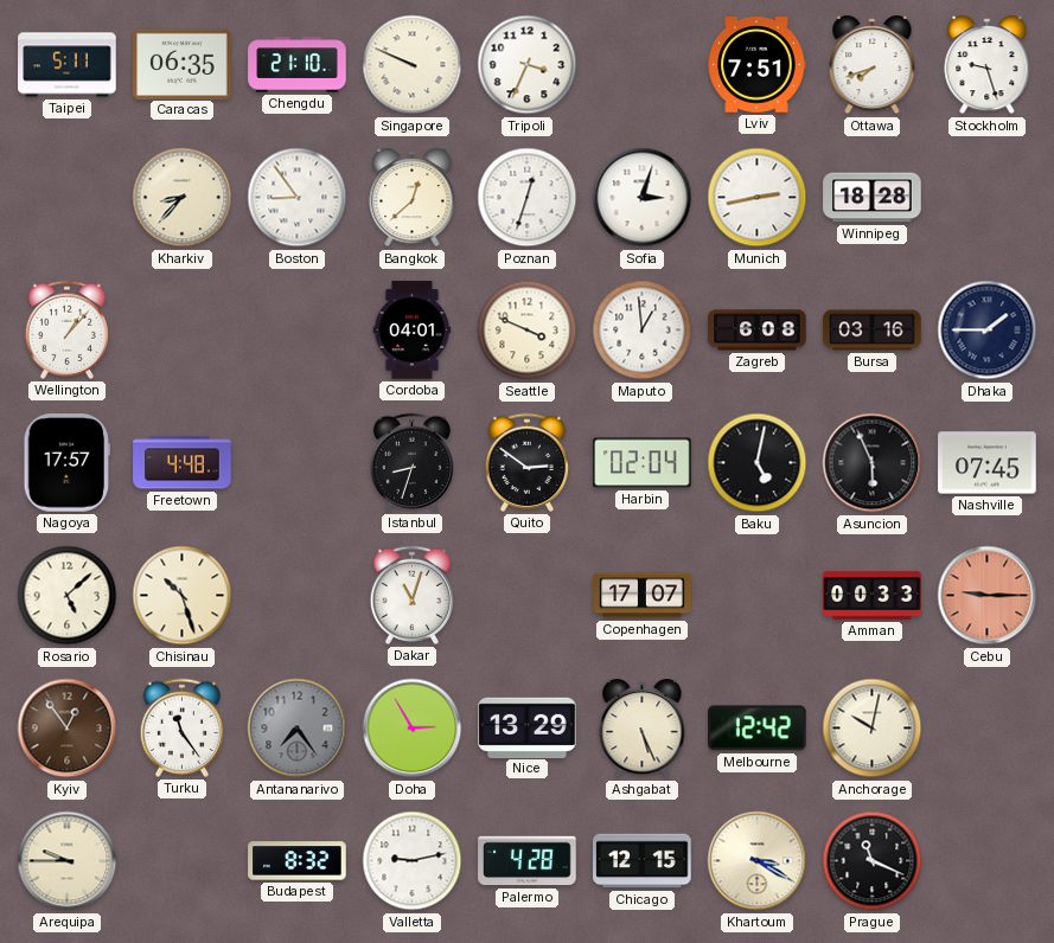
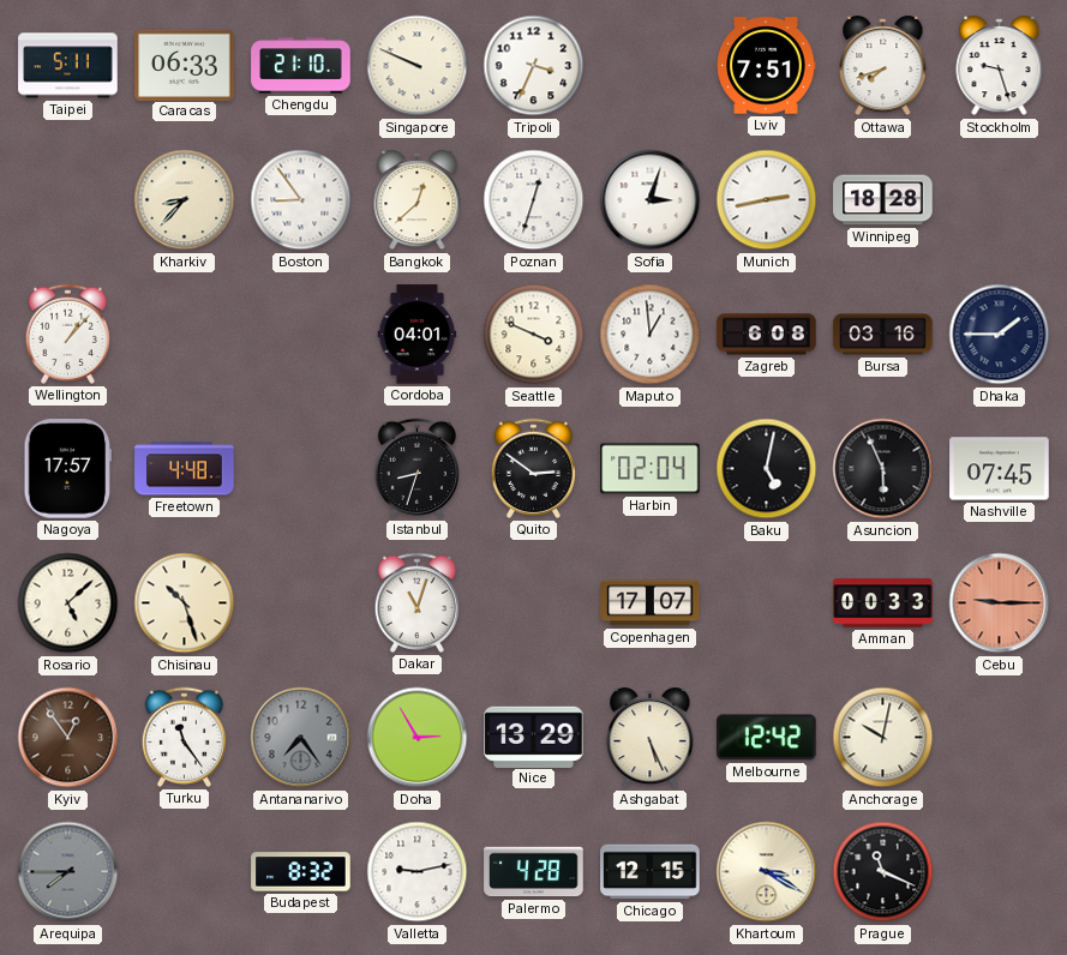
Caracas: 06:35 -> 06:33 (185, 65)
Arequipa: 9:45 -> 7:45 (68, 872)
Arequipa dial: cream -> grey (68, 872)
